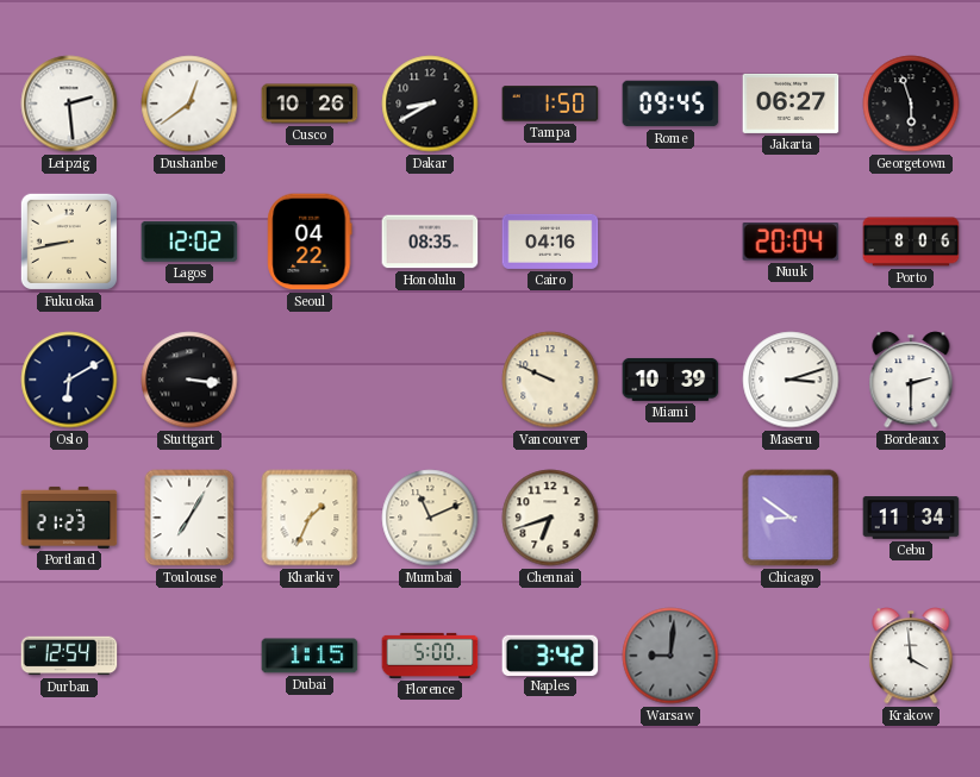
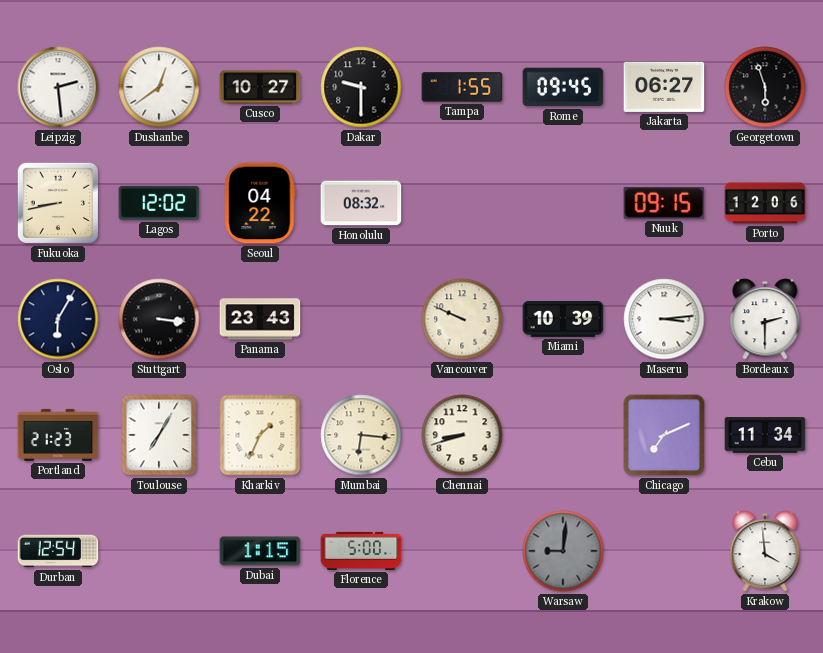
Cusco: 10:26 -> 10:27 (260, 87)
Dakar: 8:40 -> 9:30 (361, 87)
Tampa: 1:50 -> 1:55 (462, 87)
Honolulu: 08:35 -> 08:32 (361, 203)
Cairo: 04:16 -> none (550, 242)
Nuuk: 20:04 -> 09:15 (664, 203)
Porto: 8:06 -> 12:06 (765, 203)
Oslo: 6:10 -> 6:05 (58, 319)
Panama: none -> 23:43 (260, 319)
Maseru: 3:12 -> 3:14 (664, 319)
Mumbai: 11:11 -> 6:16 (361, 435)
Chennai: 6:42 -> 8:42 (462, 435)
Chicago: 8:51 -> 7:11 (664, 435)
Naples: 3:42 -> none (550, 654)
